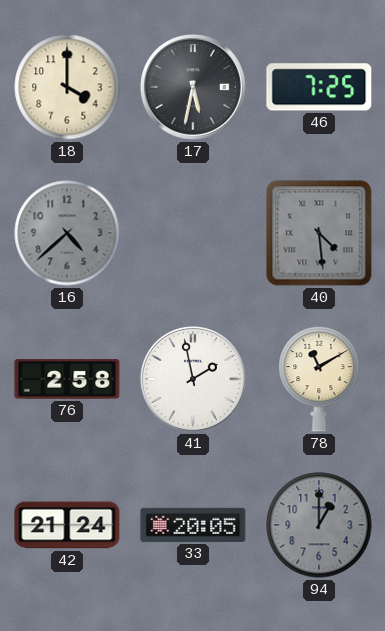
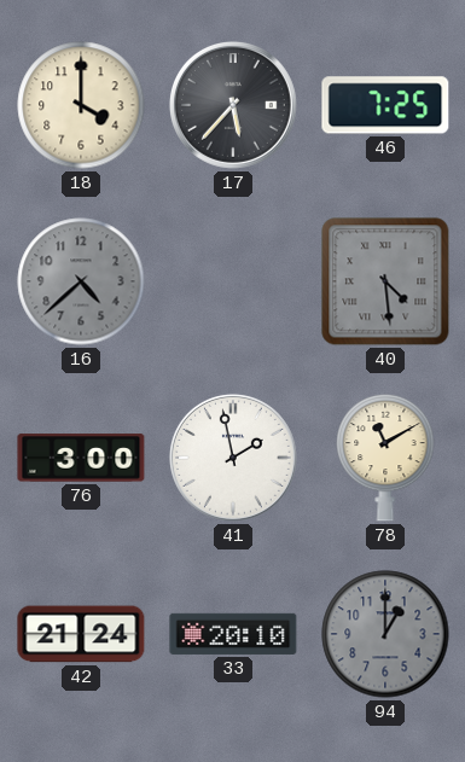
17: 5:32 -> 5:37 (233, 105)
76: 2:58 -> 3:00 (81, 458)
33: 20:05 -> 20:10 (233, 634)
